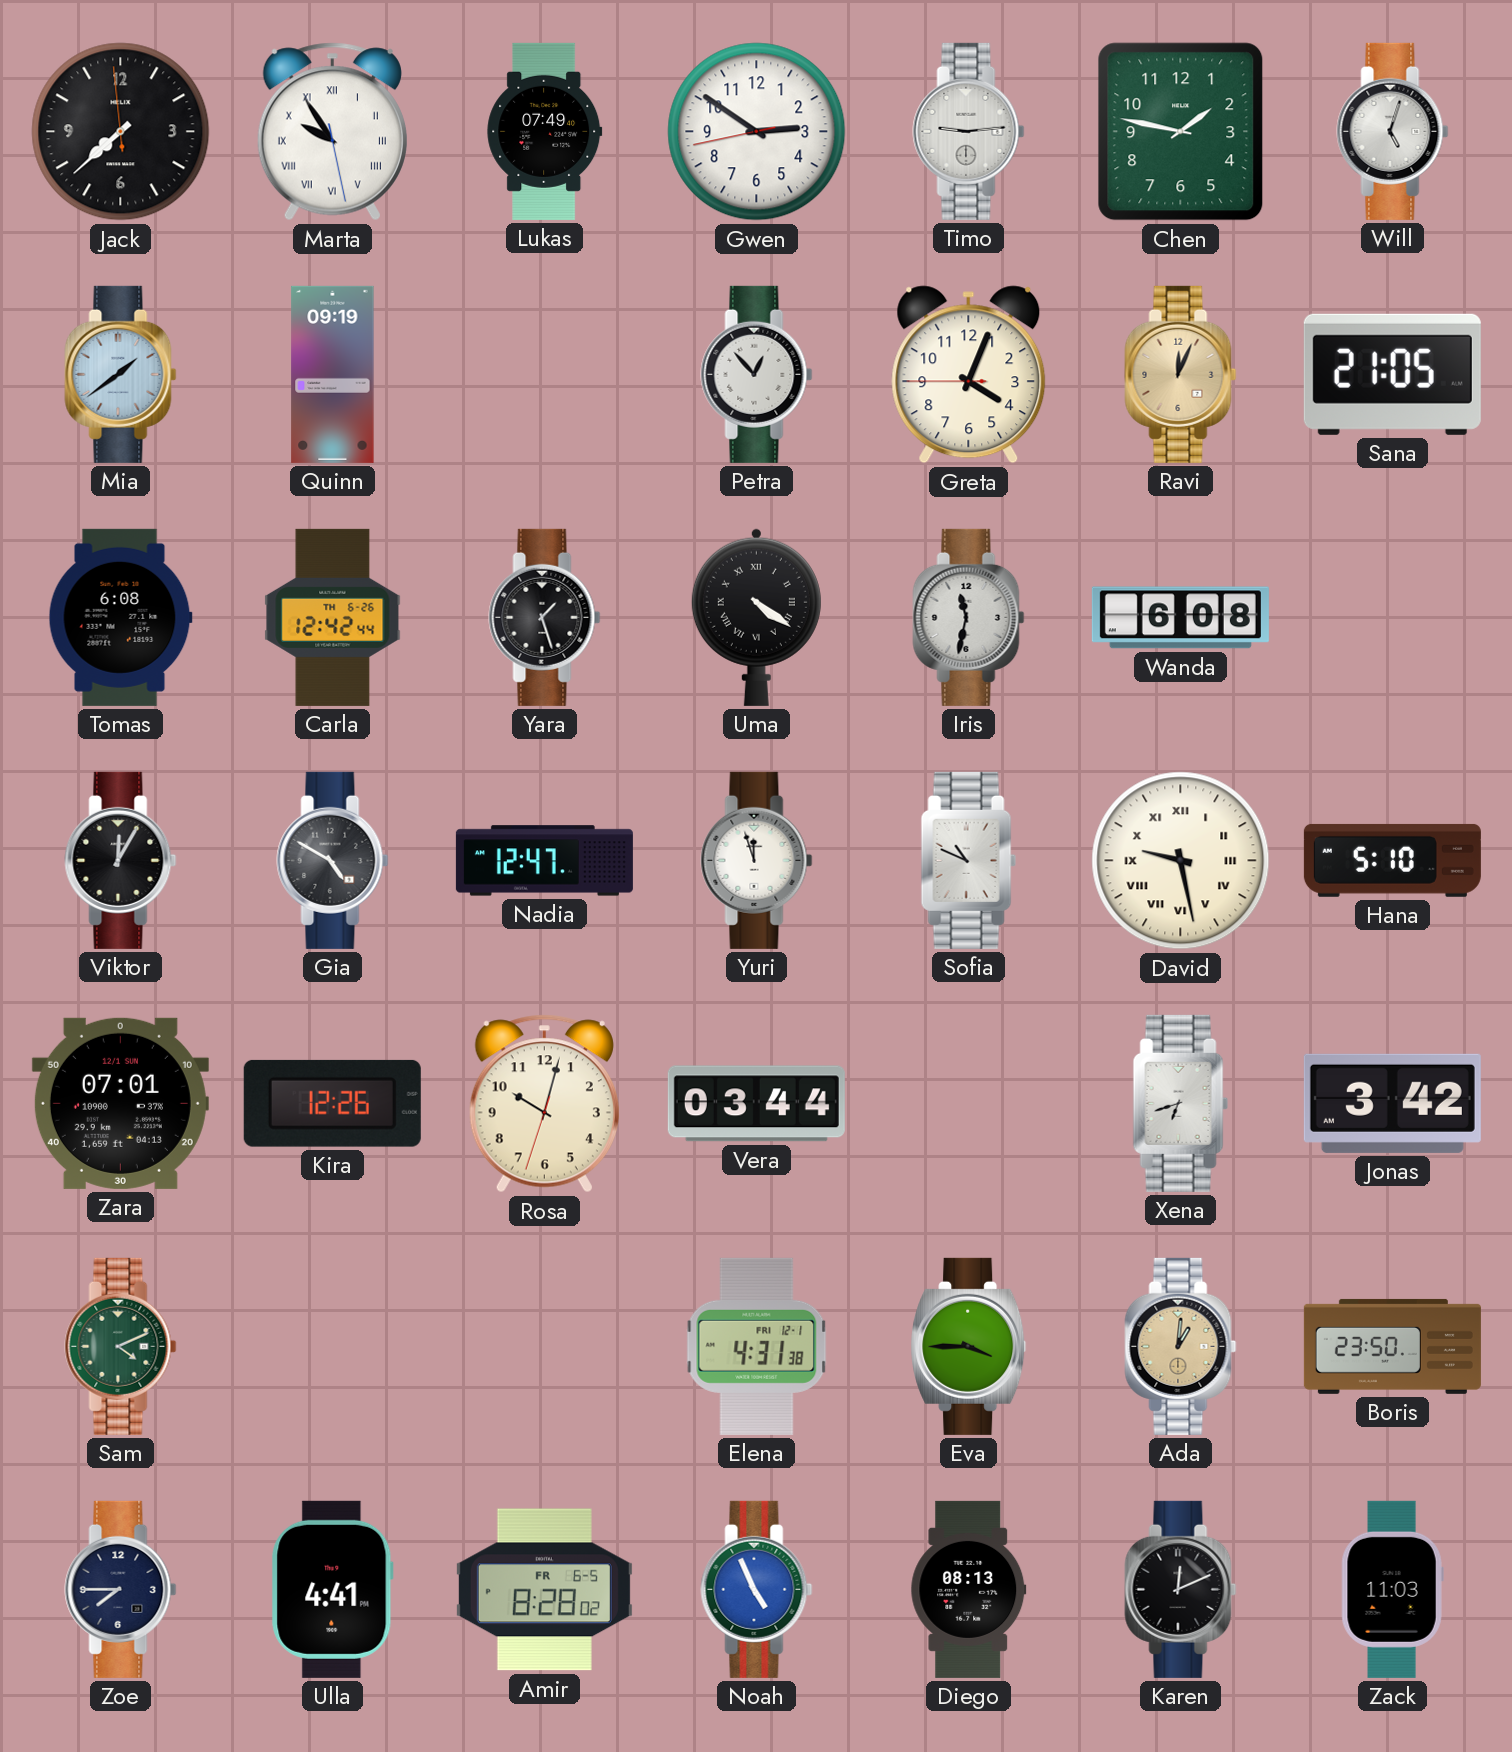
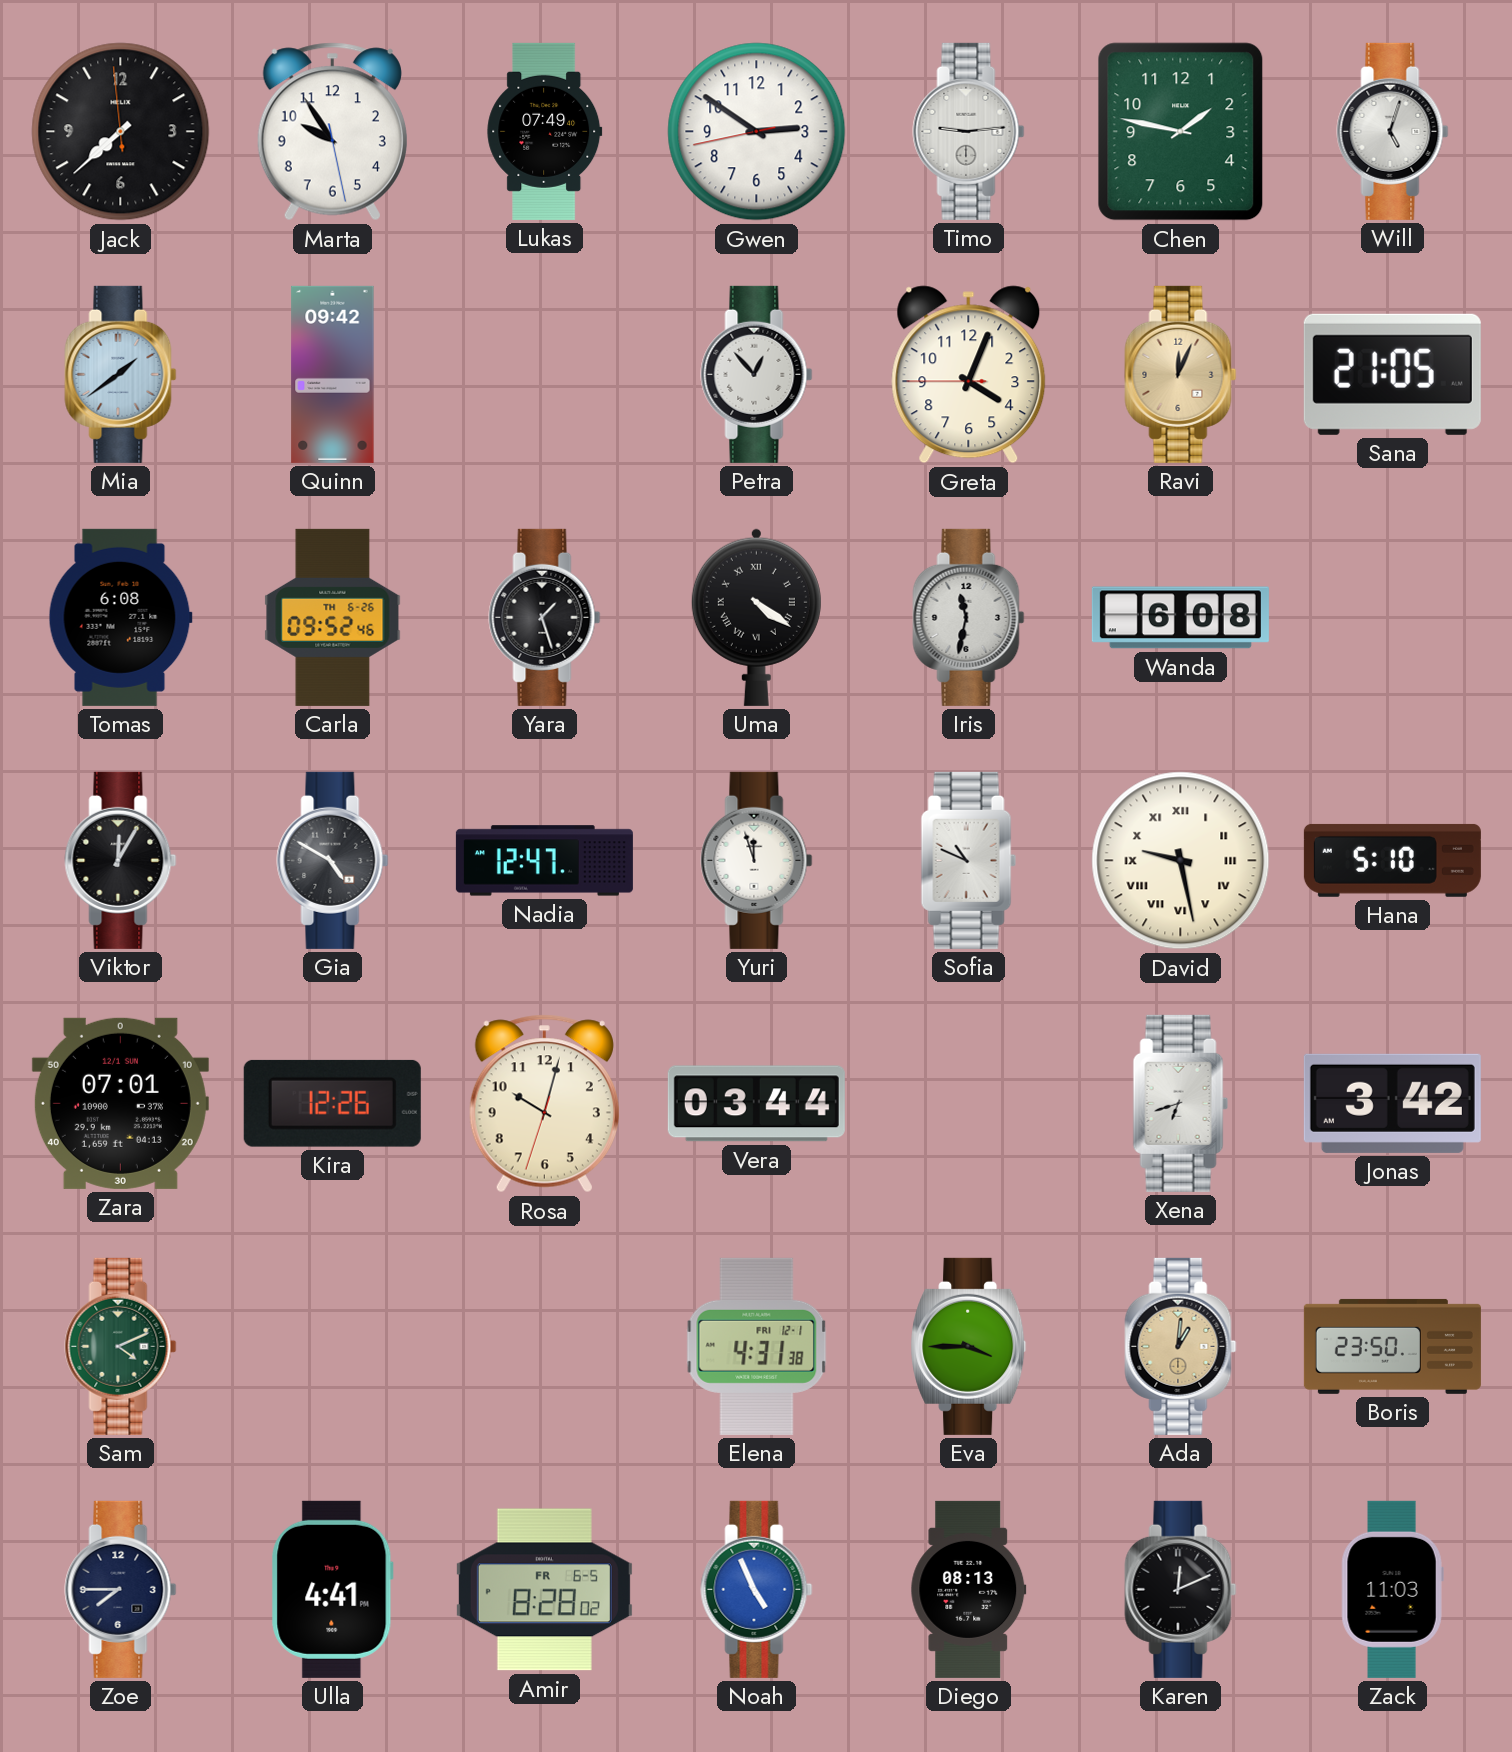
Marta numerals: Roman -> Arabic (332, 132)
Quinn: 09:19 -> 09:42 (333, 374)
Carla: 12:42 -> 09:52 (333, 617)
